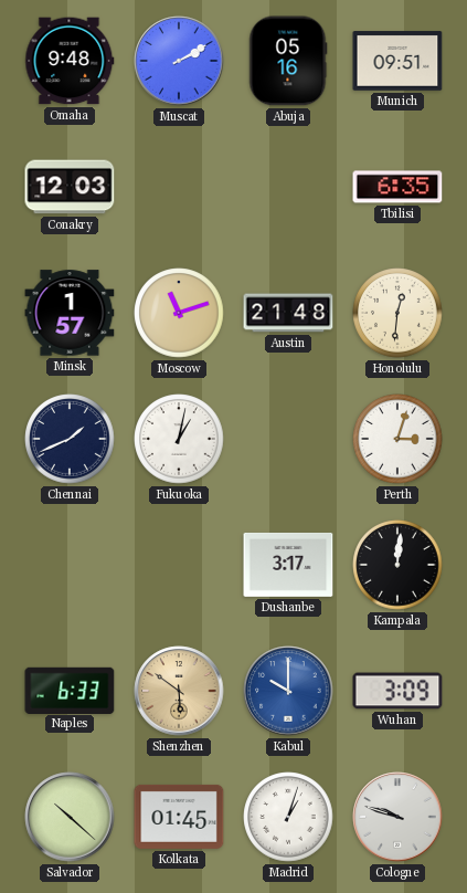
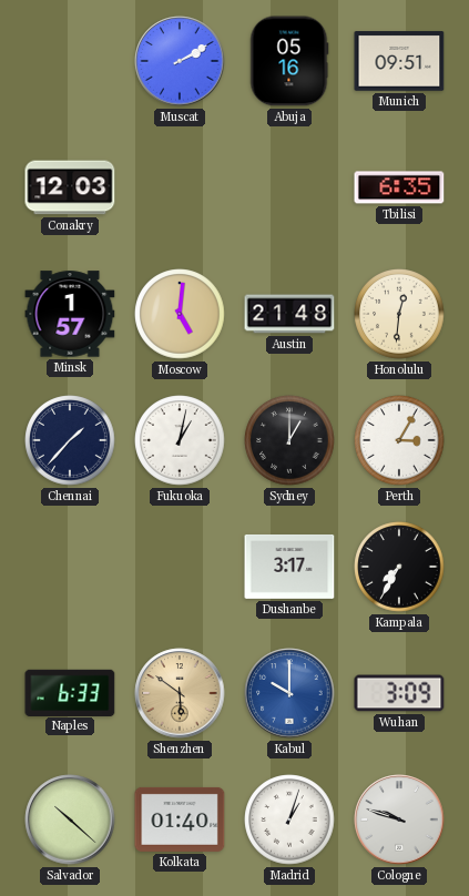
Omaha: 9:48 -> none (70, 61)
Moscow: 11:12 -> 5:01 (180, 314)
Chennai: 1:41 -> 1:37 (70, 440)
Sydney: none -> 1:00 (289, 440)
Perth: 3:03 -> 3:05 (399, 440)
Kampala: 12:01 -> 7:35 (399, 567)
Kolkata: 01:45 -> 01:40 (180, 819)
